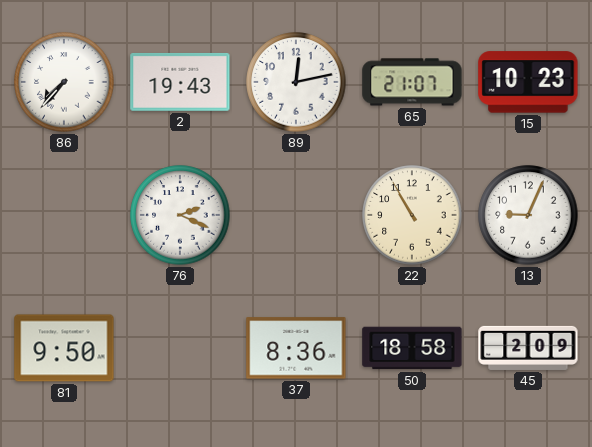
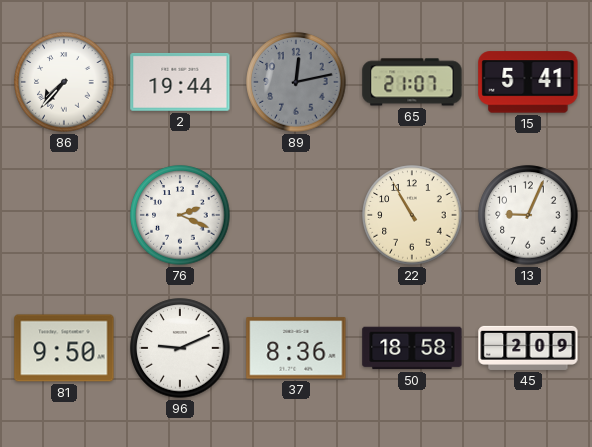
2: 19:43 -> 19:44 (180, 82)
89 dial: white -> grey (296, 82)
15: 10:23 -> 5:41 (528, 82)
96: none -> 9:11 (180, 348)
